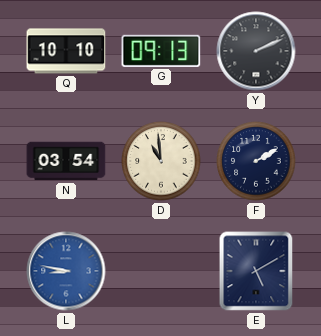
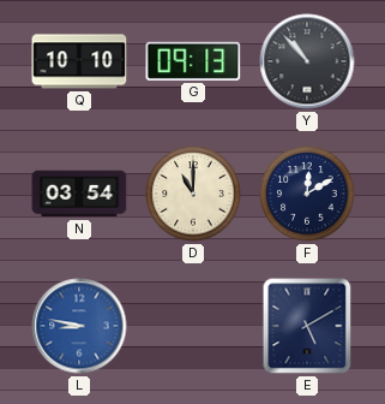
Y: 2:11 -> 10:53 (307, 61)
D: 10:59 -> 11:00 (193, 194)
F: 2:10 -> 12:10 (307, 194)
